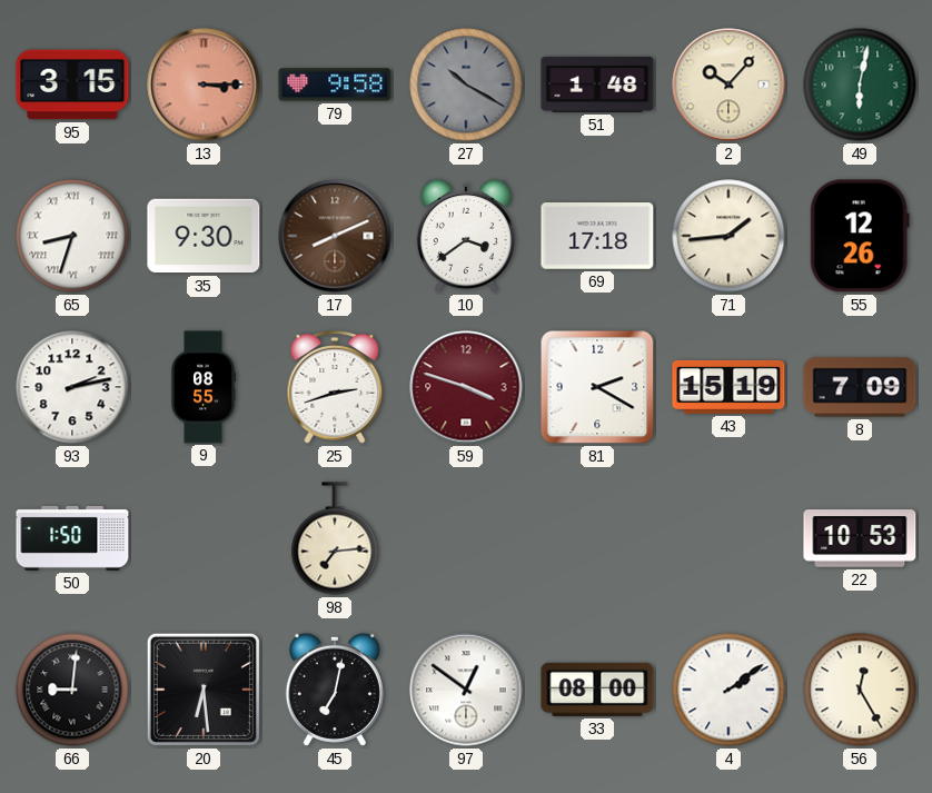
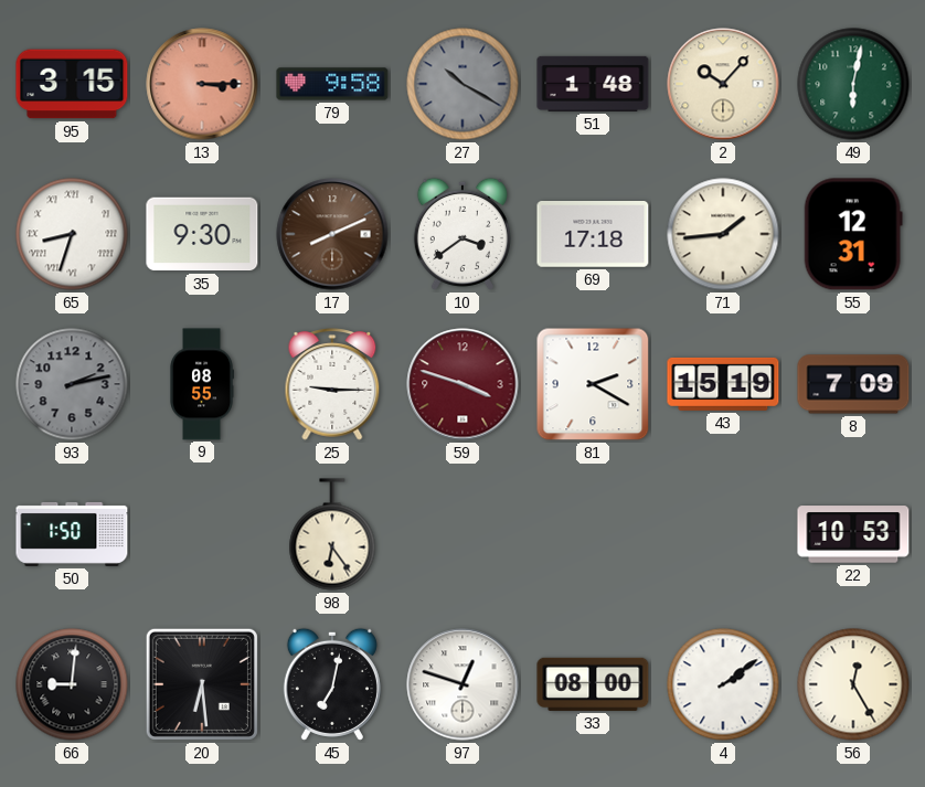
55: 12:26 -> 12:31 (853, 234)
93 dial: white -> grey (72, 384)
25: 2:42 -> 9:15 (332, 384)
98: 7:14 -> 6:24 (332, 534)
97: 12:51 -> 12:48 (462, 684)
